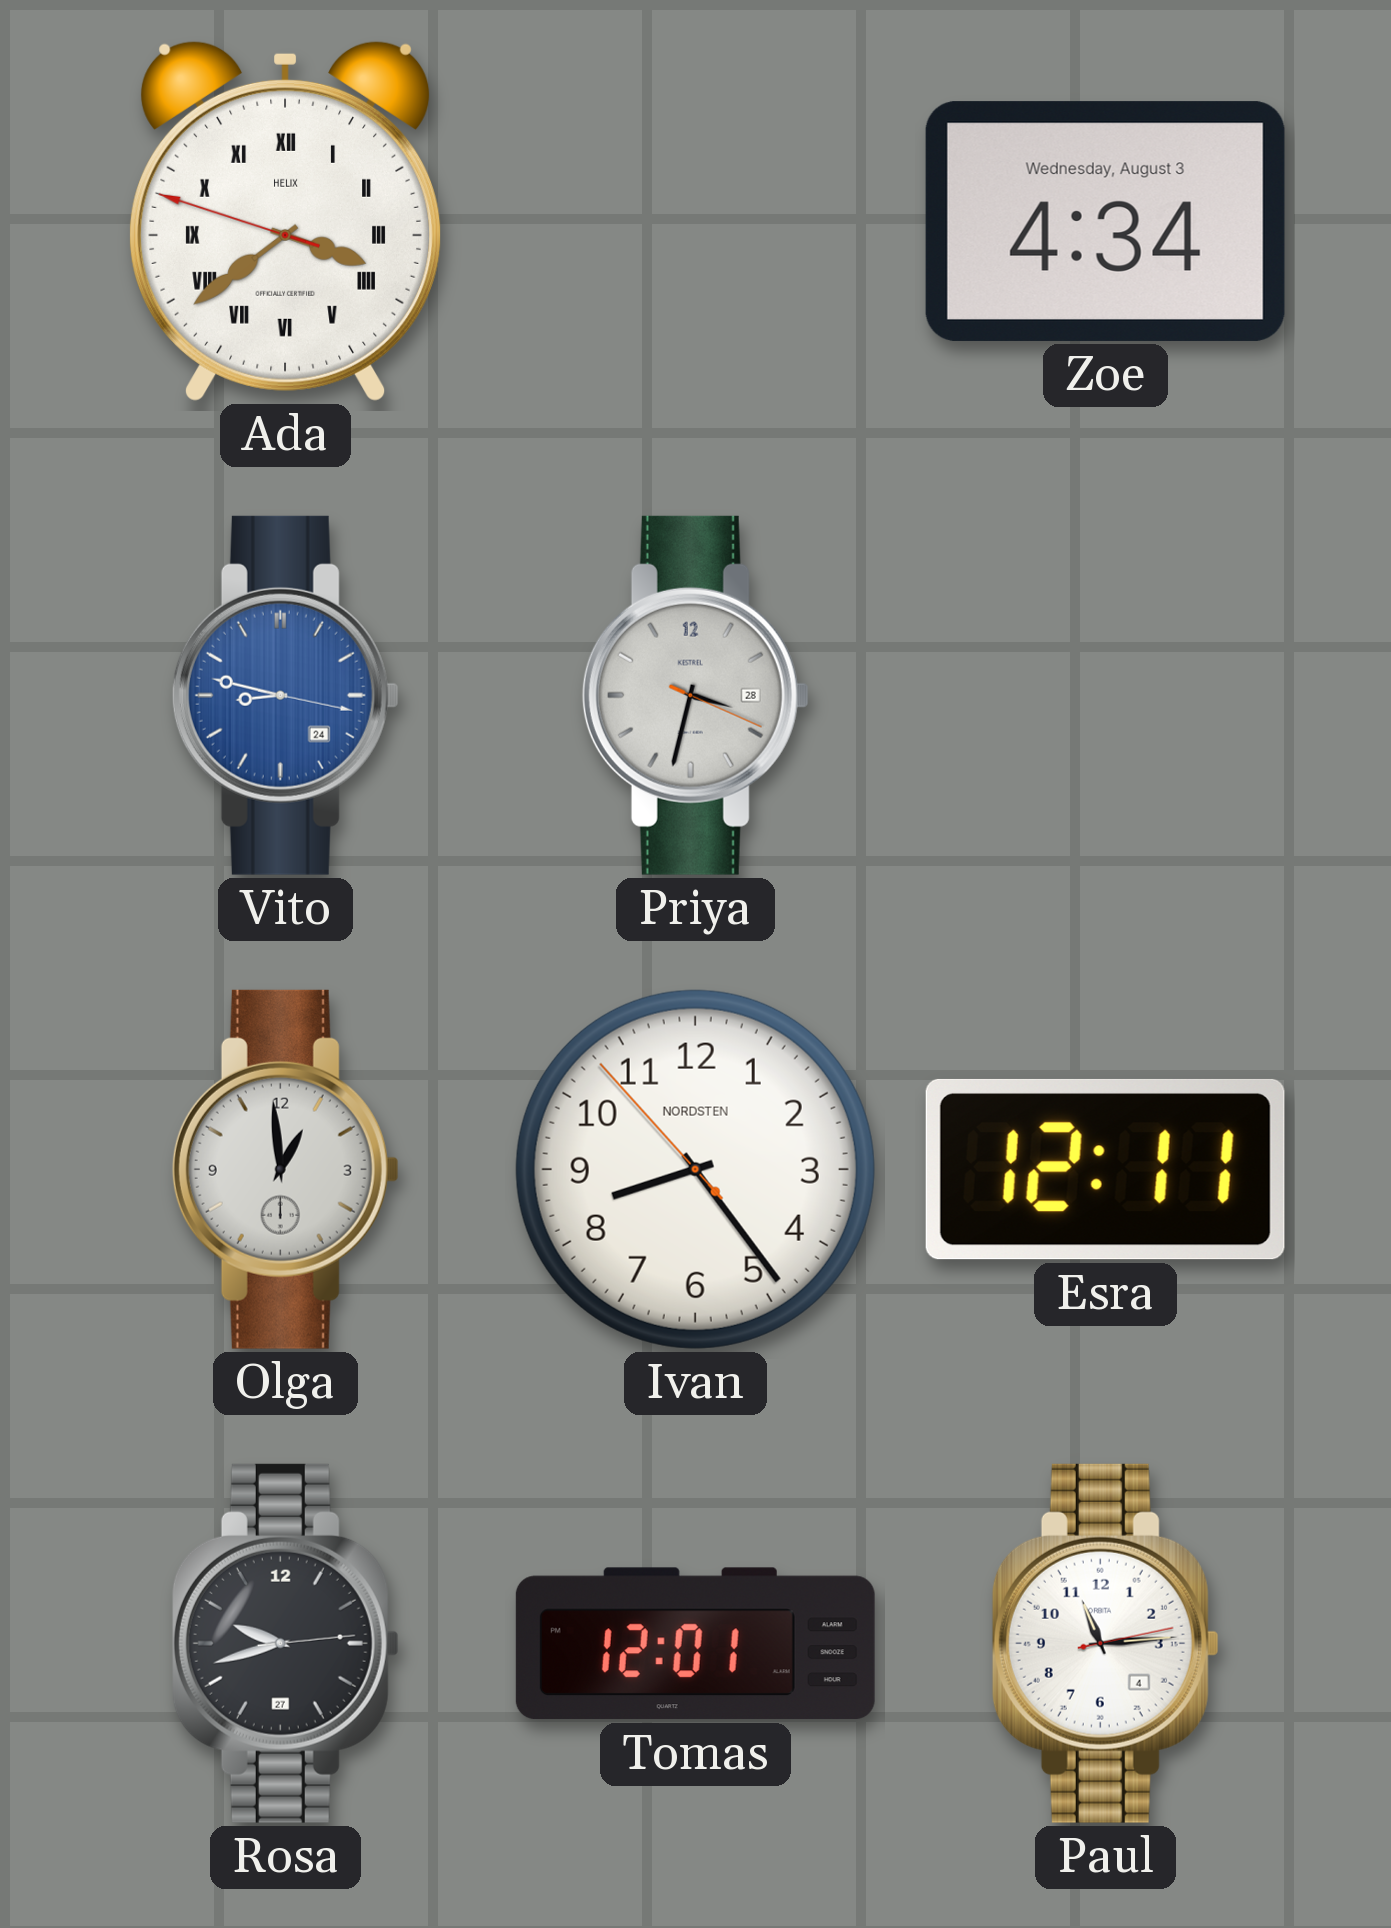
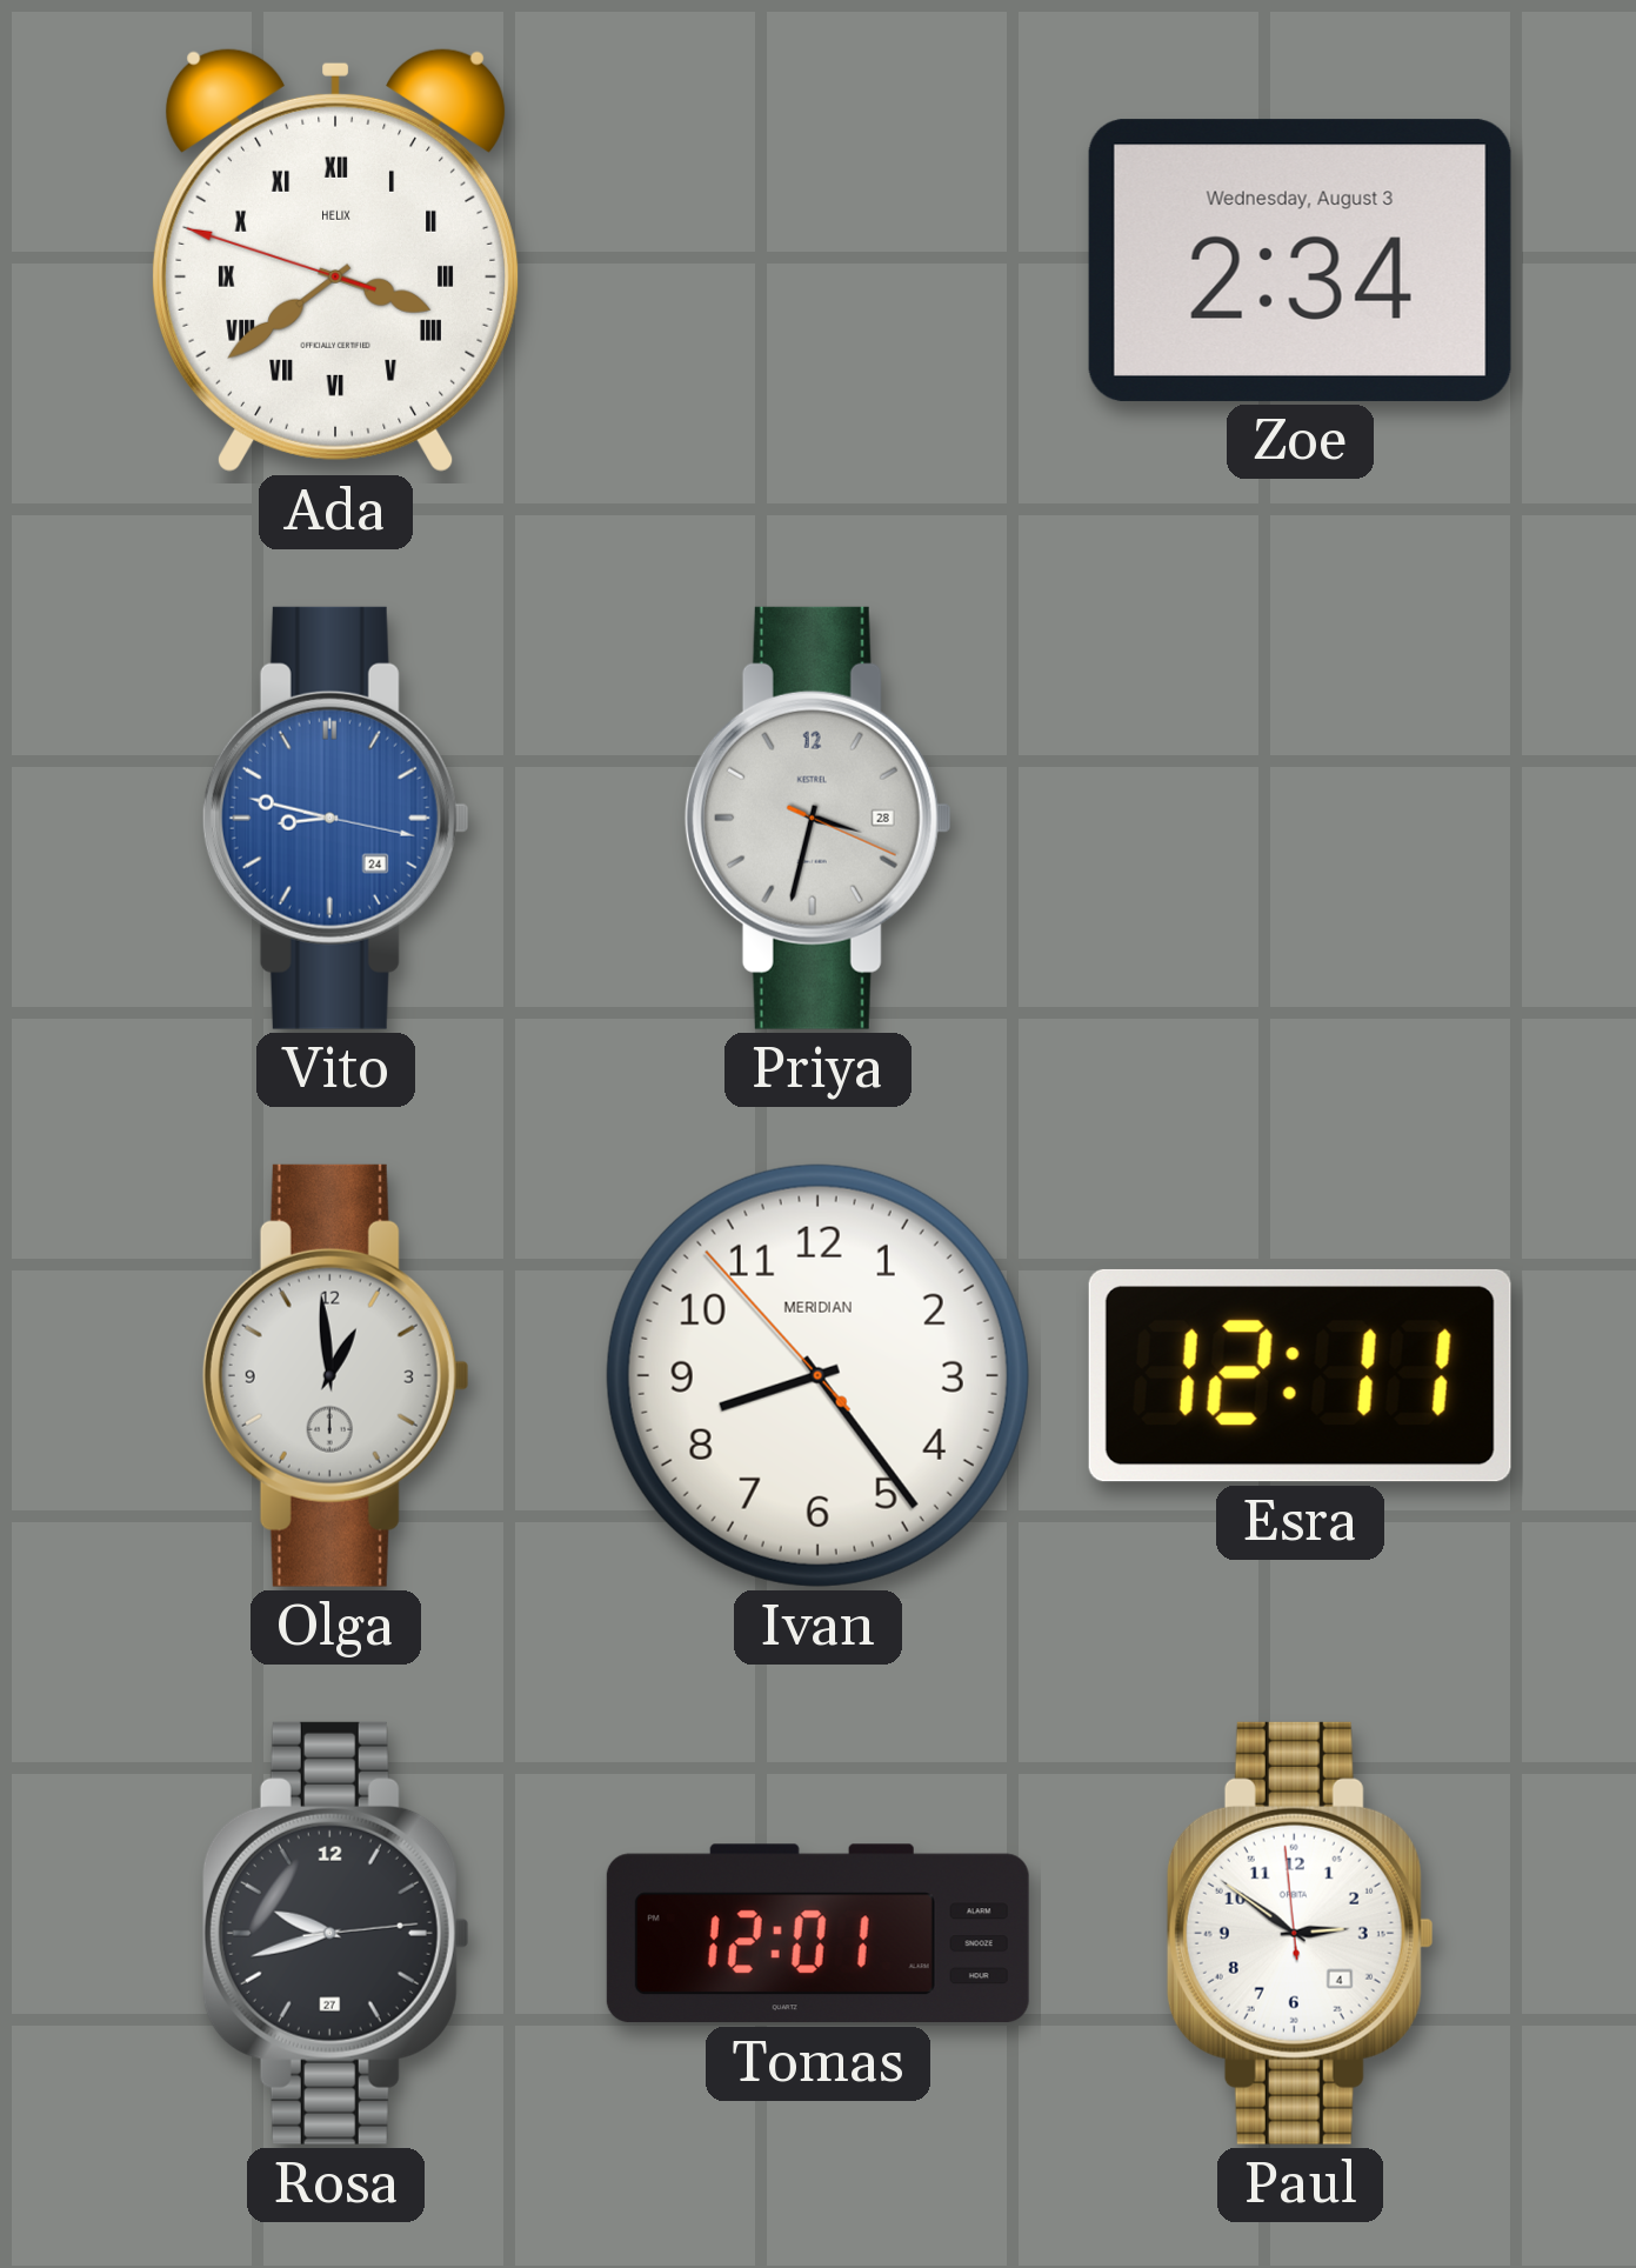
Zoe: 4:34 -> 2:34 (1300, 260)
Ivan brand: NORDSTEN -> MERIDIAN (817, 1375)
Paul: 11:14 -> 2:50 (1300, 1933)
